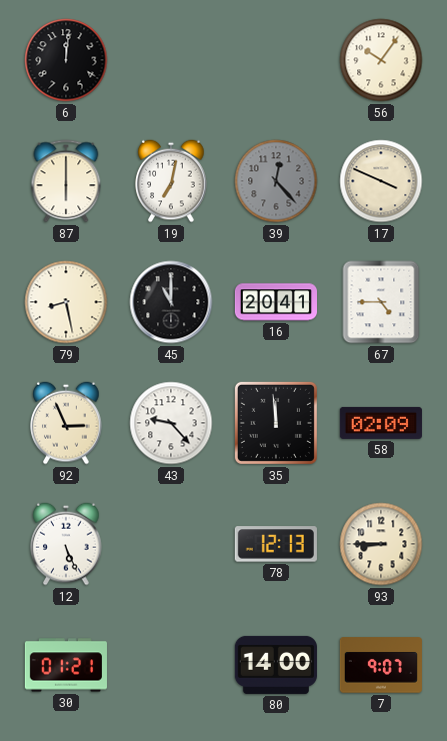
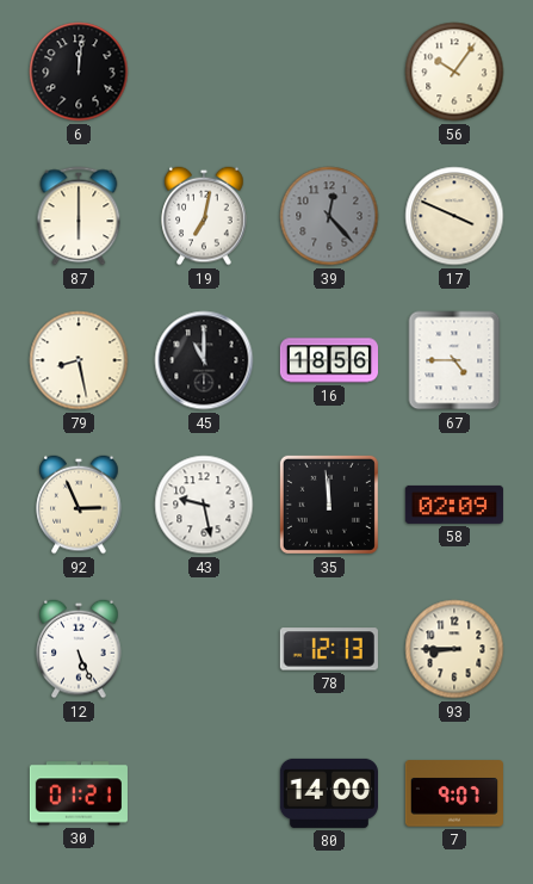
16: 20:41 -> 18:56 (328, 360)
43: 9:23 -> 9:28 (204, 505)
